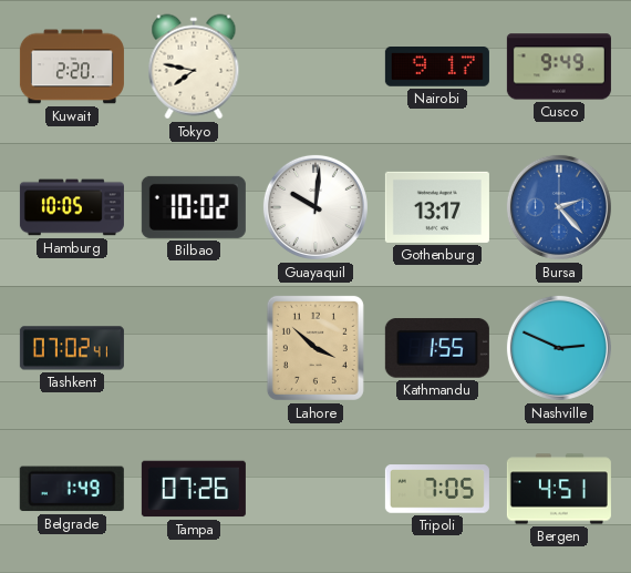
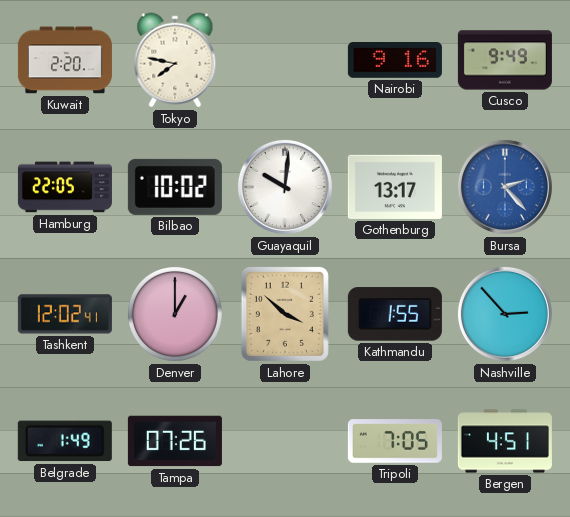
Nairobi: 9:17 -> 9:16 (395, 60)
Hamburg: 10:05 -> 22:05 (65, 187)
Tashkent: 07:02 -> 12:02 (65, 314)
Denver: none -> 1:00 (175, 314)
Nashville: 2:49 -> 2:53 (505, 314)
